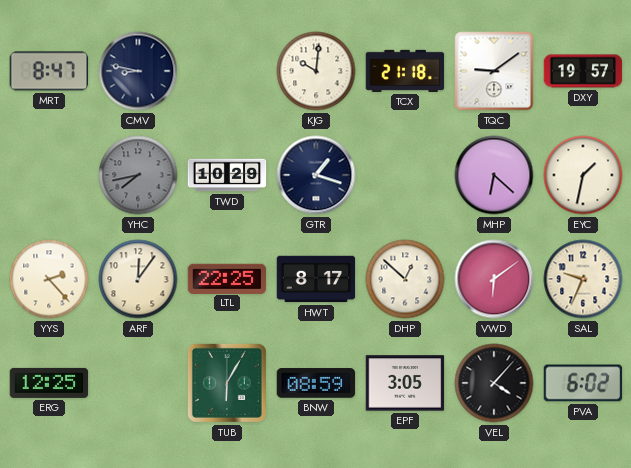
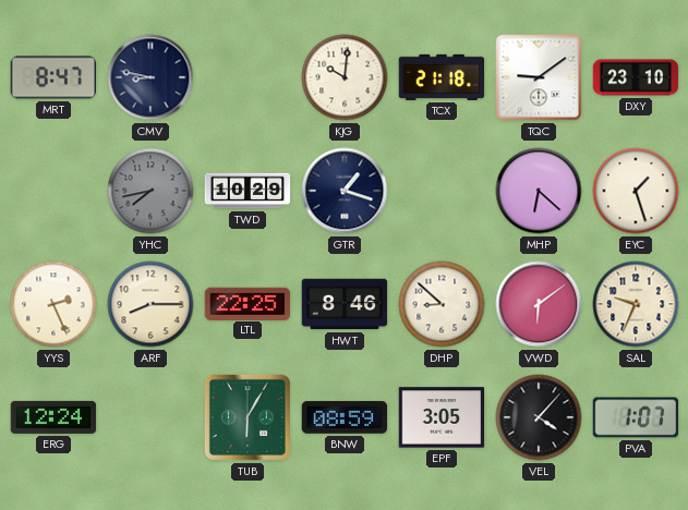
DXY: 19:57 -> 23:10 (636, 77)
EYC: 1:32 -> 1:27 (636, 191)
YYS: 2:23 -> 2:26 (53, 304)
ARF: 12:06 -> 8:15 (150, 304)
HWT: 8:17 -> 8:46 (345, 304)
DHP: 12:52 -> 8:52 (442, 304)
ERG: 12:25 -> 12:24 (53, 417)
PVA: 6:02 -> 1:07 (636, 417)
